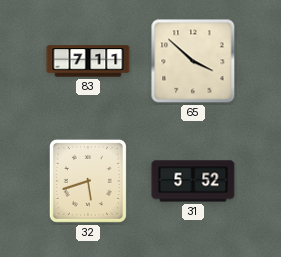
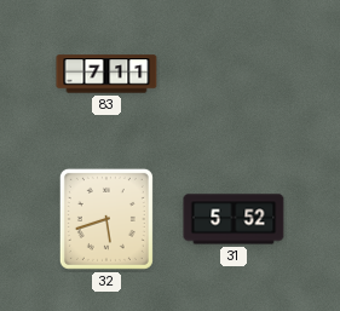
65: 3:52 -> none (193, 61)
